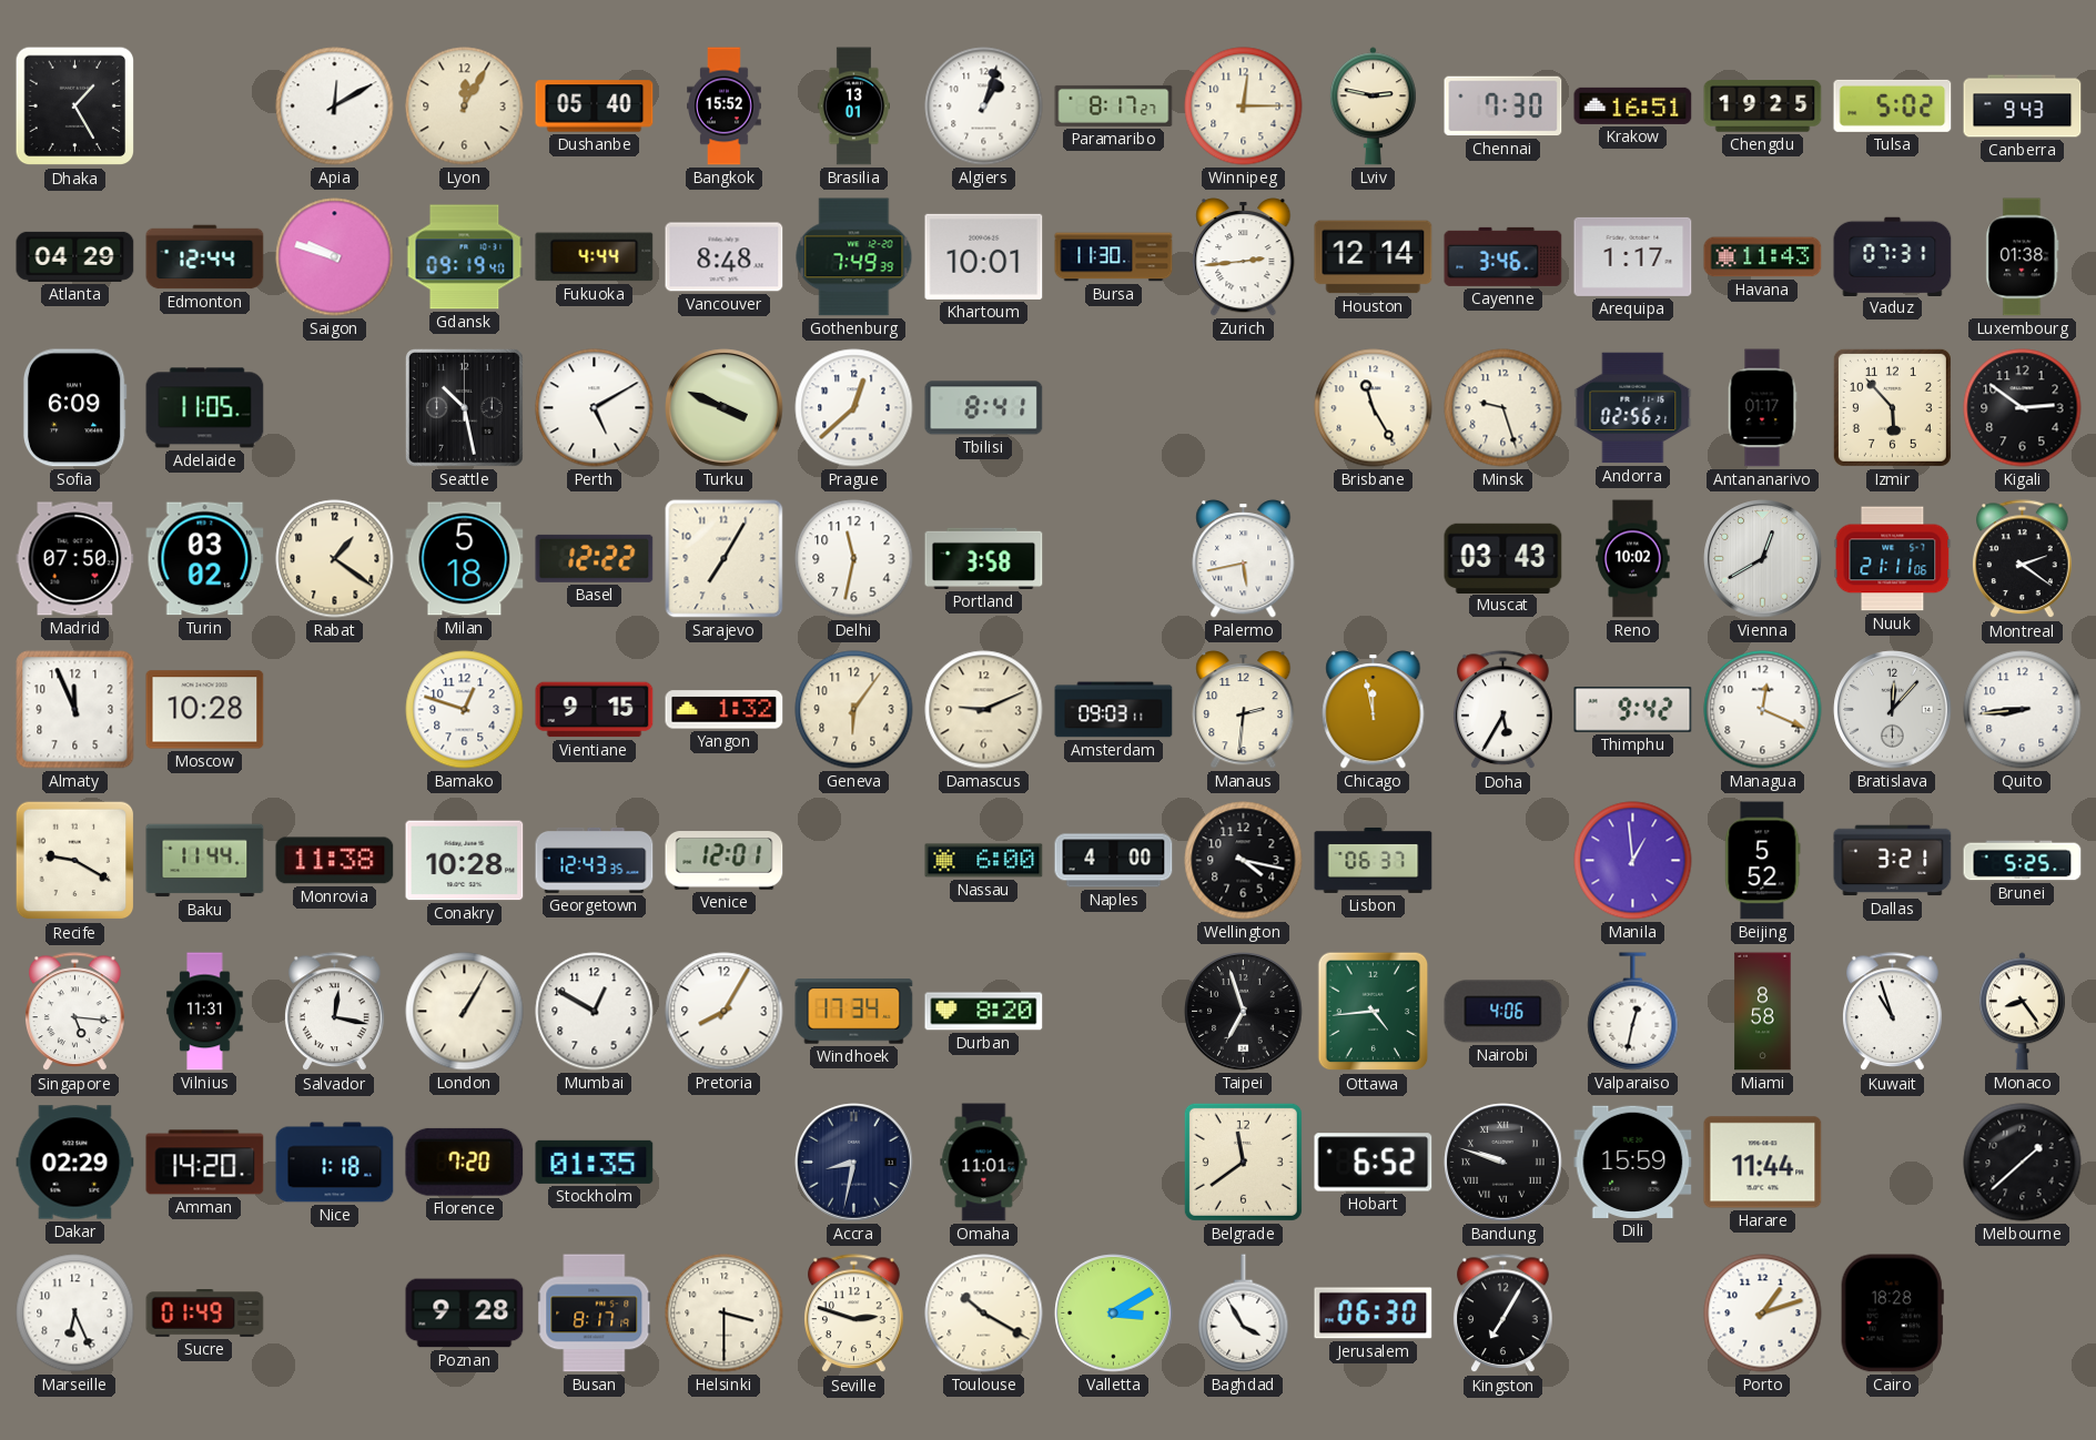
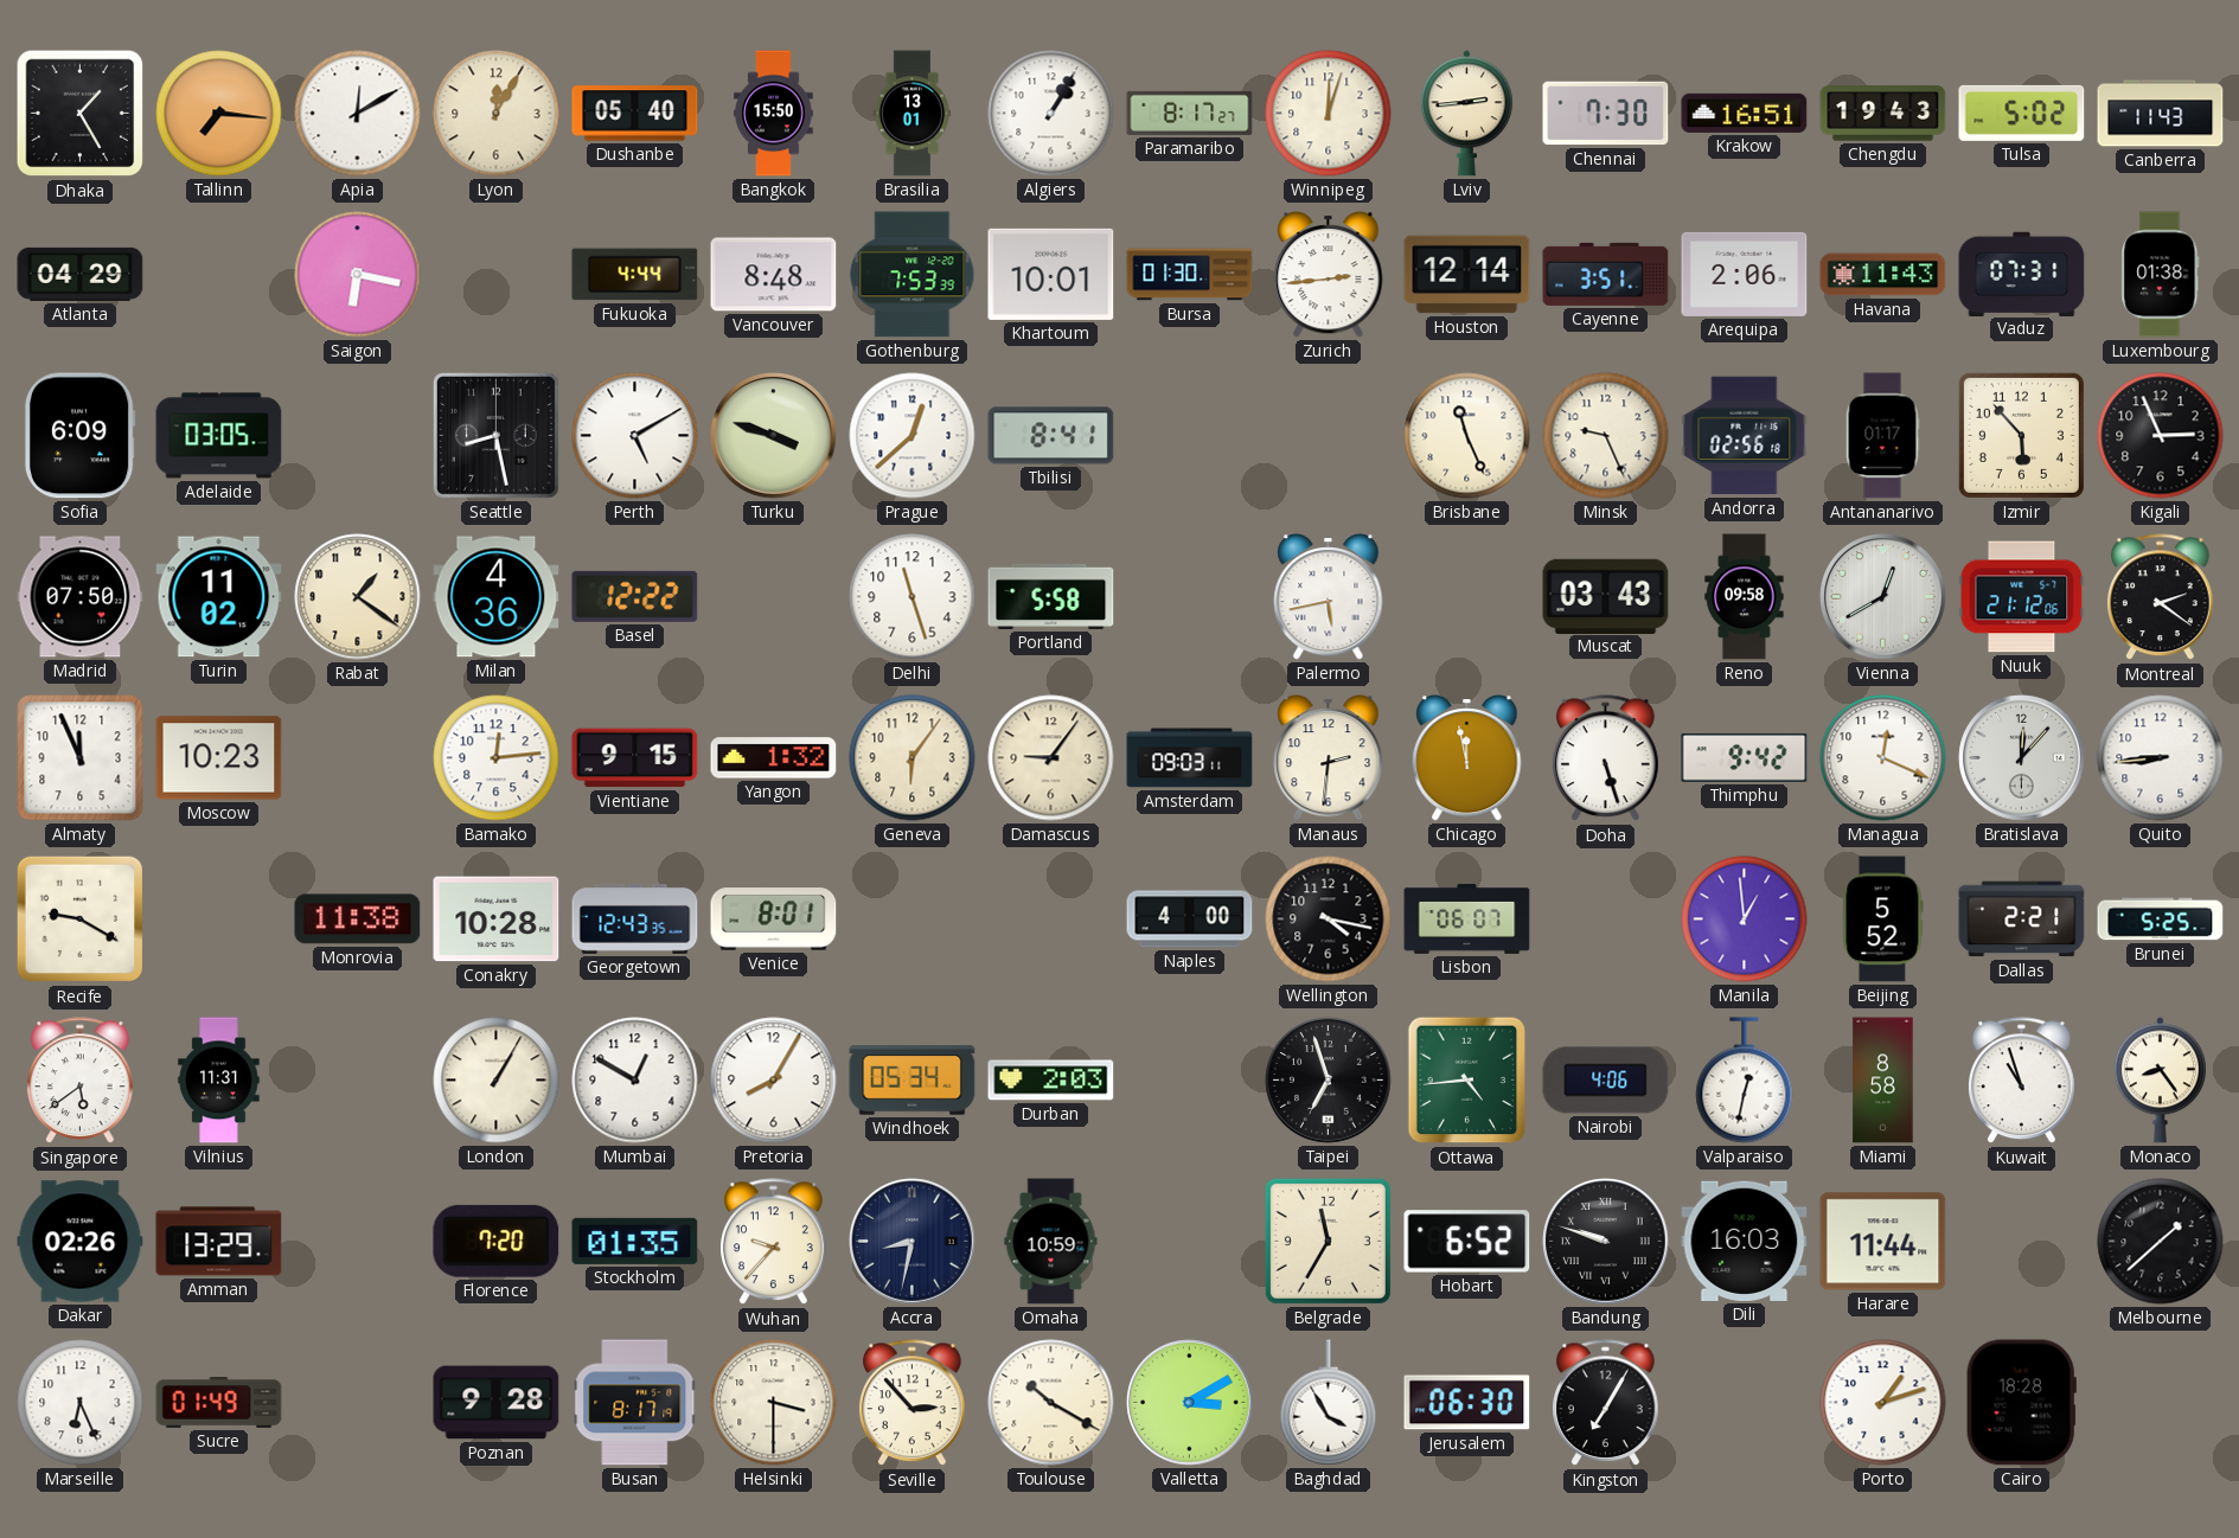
Tallinn: none -> 7:16 (219, 114)
Bangkok: 15:52 -> 15:50 (774, 114)
Algiers: 1:03 -> 1:05 (1051, 114)
Winnipeg: 12:15 -> 12:03 (1329, 114)
Lviv: 2:47 -> 2:44 (1466, 114)
Chengdu: 19:25 -> 19:43 (1883, 114)
Canberra: 9:43 -> 11:43 (2161, 114)
Edmonton: 12:44 -> none (205, 257)
Saigon: 9:48 -> 6:17 (358, 275)
Gdansk: 09:19 -> none (465, 257)
Gothenburg: 7:49 -> 7:53 (913, 275)
Bursa: 11:30 -> 01:30 (1190, 275)
Cayenne: 3:46 -> 3:51 (1606, 274)
Arequipa: 1:17 -> 2:06 (1745, 274)
Adelaide: 11:05 -> 03:05 (219, 436)
Seattle: 10:28 -> 8:28 (495, 435)
Turku: 3:49 -> 3:48 (774, 436)
Brisbane: 11:25 -> 11:26 (1467, 436)
Minsk: 9:27 -> 9:26 (1606, 436)
Andorra: 02:56:21 -> 02:56:18 (1745, 436)
Kigali: 2:51 -> 2:56 (2161, 436)
Turin: 03:02 -> 11:02 (219, 597)
Milan: 5:18 -> 4:36 (497, 597)
Sarajevo: 7:05 -> none (725, 559)
Delhi: 11:32 -> 11:27 (913, 597)
Portland: 3:58 -> 5:58 (1051, 596)
Reno: 10:02 -> 09:58 (1745, 597)
Nuuk: 21:11 -> 21:12 (2022, 597)
Moscow: 10:28 -> 10:23 (219, 758)
Bamako: 12:48 -> 12:14 (497, 758)
Damascus: 9:11 -> 9:06 (1051, 758)
Doha: 5:35 -> 5:27 (1606, 758)
Baku: 11:44 -> none (205, 861)
Venice: 12:01 -> 8:01 (774, 919)
Nassau: 6:00 -> none (984, 861)
Lisbon: 06:37 -> 06:07 (1467, 918)
Dallas: 3:21 -> 2:21 (2022, 919)
Singapore: 5:16 -> 5:39 (81, 1081)
Salvador: 12:17 -> none (335, 1012)
Windhoek: 17:34 -> 05:34 (913, 1081)
Durban: 8:20 -> 2:03 (1051, 1081)
Dakar: 02:29 -> 02:26 (81, 1242)
Amman: 14:20 -> 13:29 (219, 1242)
Nice: 1:18 -> none (335, 1163)
Wuhan: none -> 9:37 (774, 1242)
Omaha: 11:01 -> 10:59 (1051, 1242)
Belgrade: 11:39 -> 11:35 (1328, 1241)
Dili: 15:59 -> 16:03 (1745, 1241)
Seville: 2:48 -> 2:53 (913, 1403)
